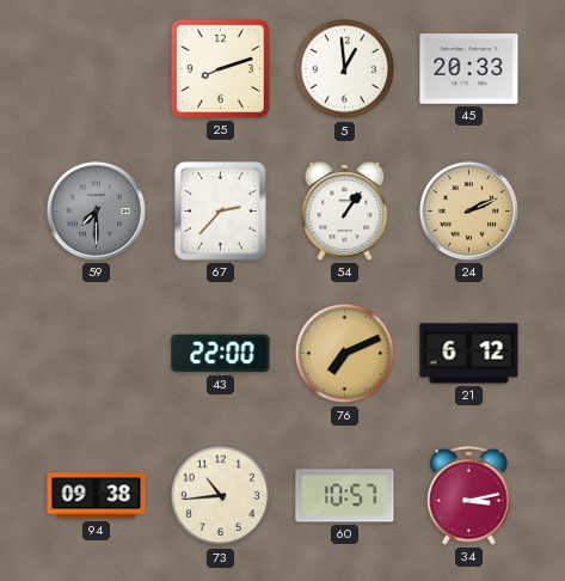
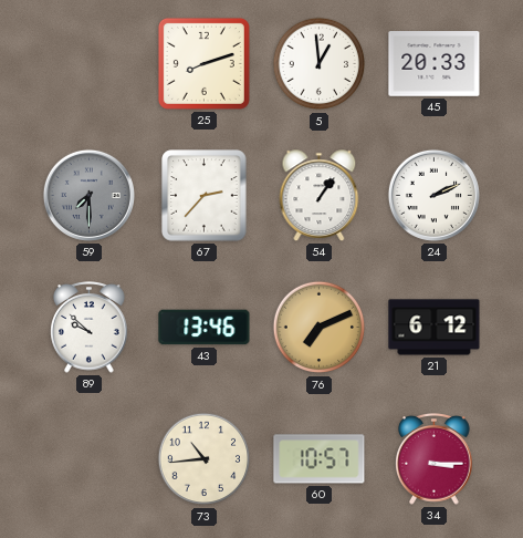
24 dial: champagne -> white (433, 195)
89: none -> 9:52 (90, 328)
43: 22:00 -> 13:46 (205, 328)
94: 09:38 -> none (97, 496)
34: 3:13 -> 3:15 (435, 459)
